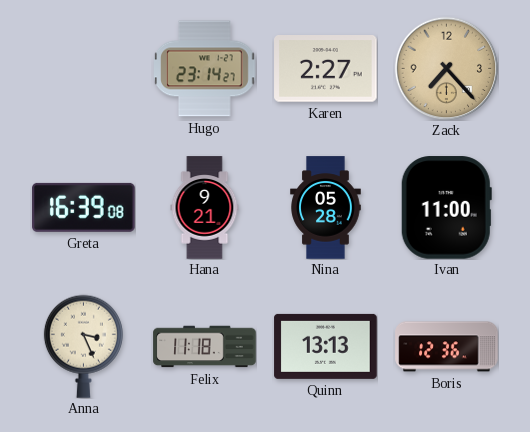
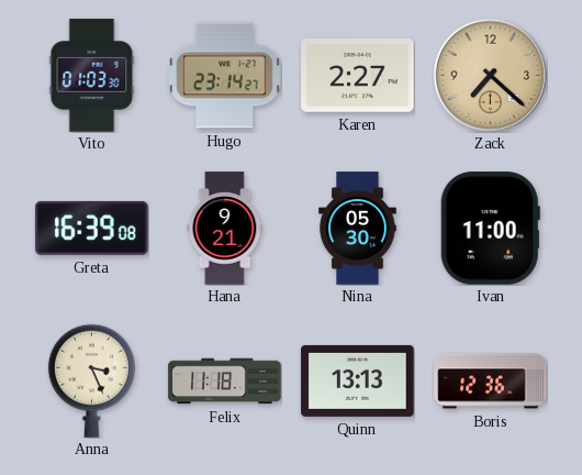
Vito: none -> 01:03 (92, 76)
Zack: 7:23 -> 7:22 (490, 75)
Nina: 05:28 -> 05:30 (358, 229)
